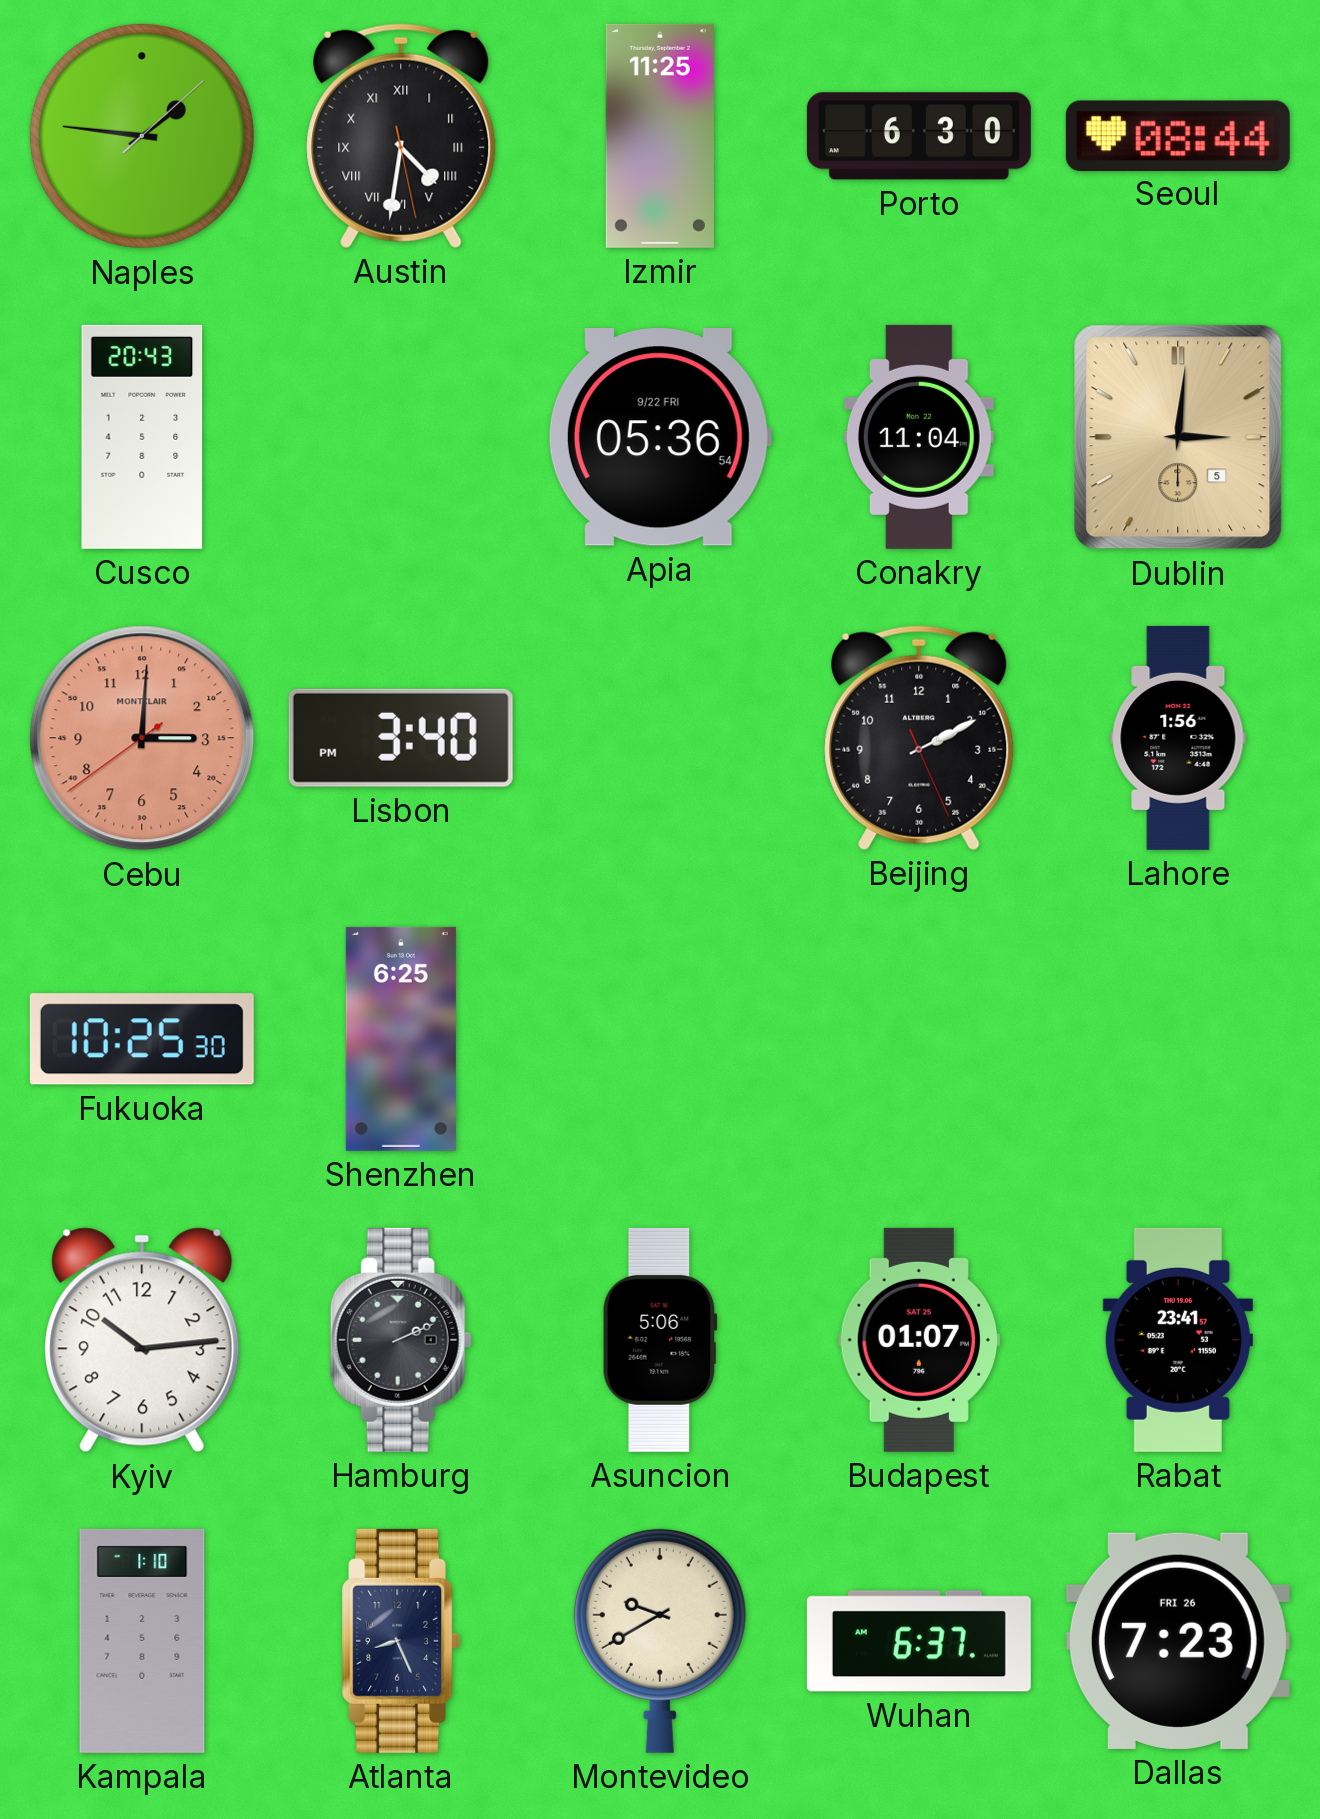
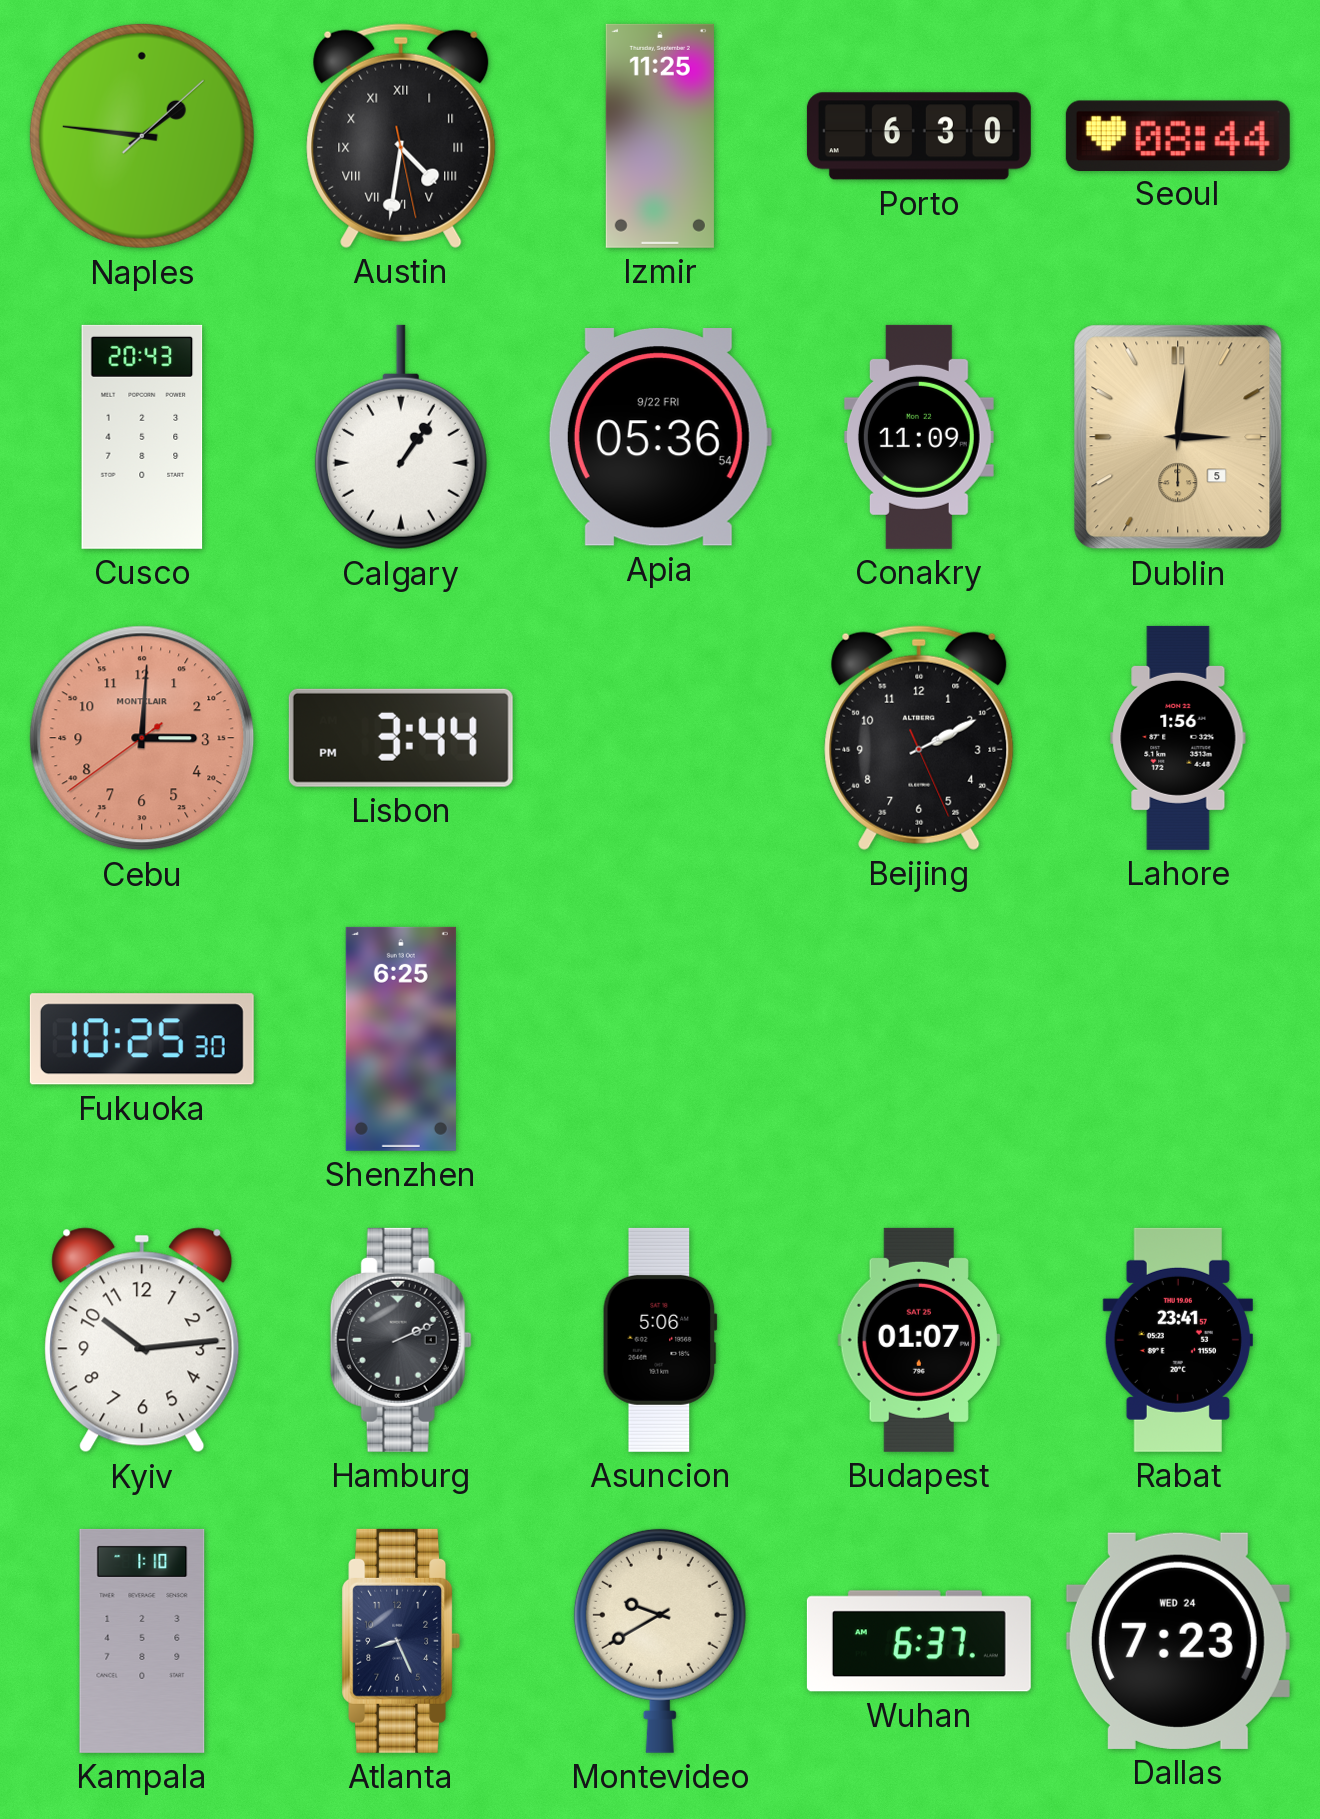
Calgary: none -> 1:06 (401, 437)
Conakry: 11:04 -> 11:09 (919, 437)
Lisbon: 3:40 -> 3:44 (401, 738)
Dallas date: FRI 26 -> WED 24 (1178, 1641)
